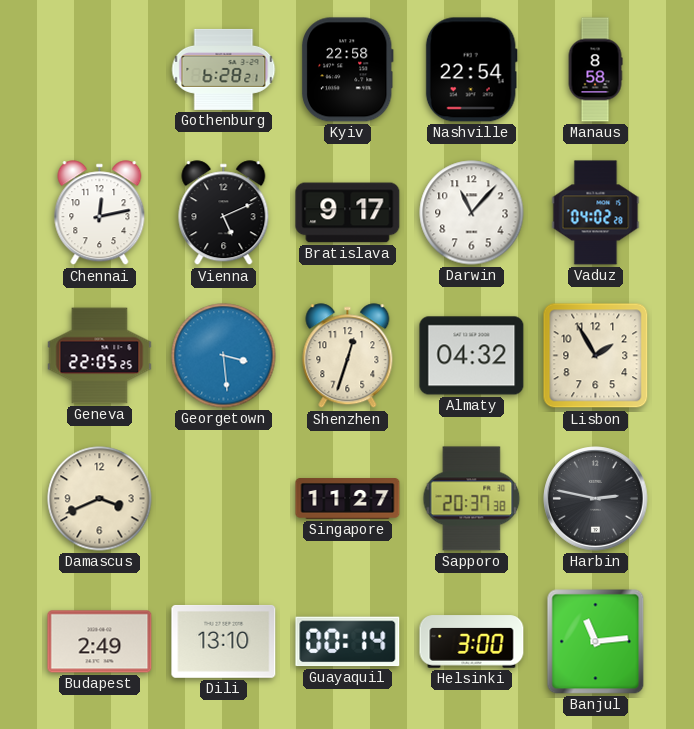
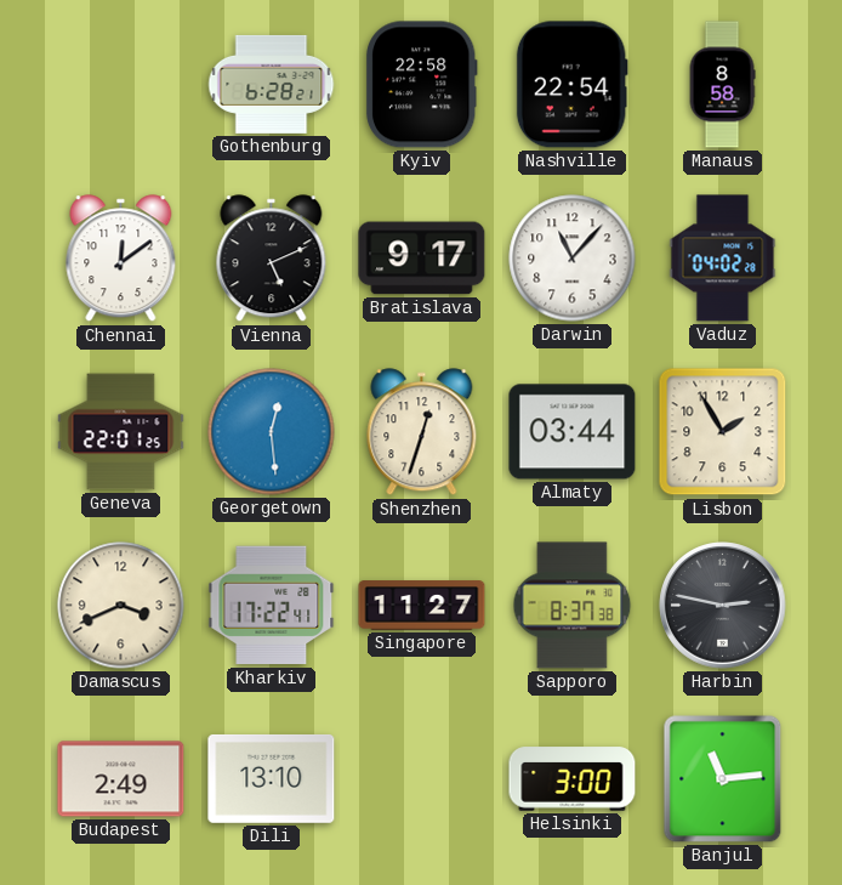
Chennai: 12:13 -> 12:09 (121, 259)
Geneva: 22:05 -> 22:01 (121, 432)
Georgetown: 3:29 -> 12:29 (272, 432)
Almaty: 04:32 -> 03:44 (573, 432)
Kharkiv: none -> 17:22 (272, 606)
Sapporo: 20:37 -> 8:37 (573, 606)
Guayaquil: 00:14 -> none (348, 642)
